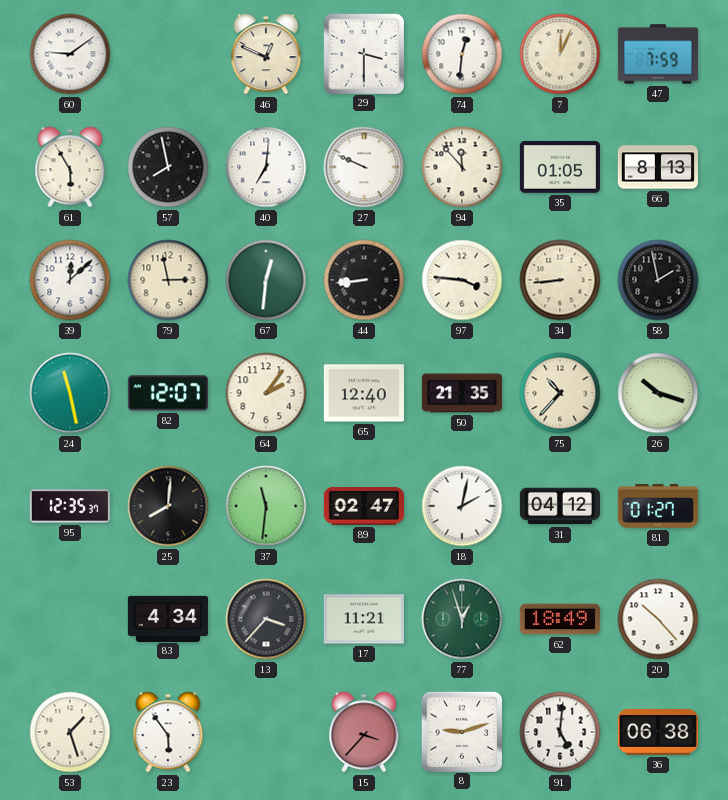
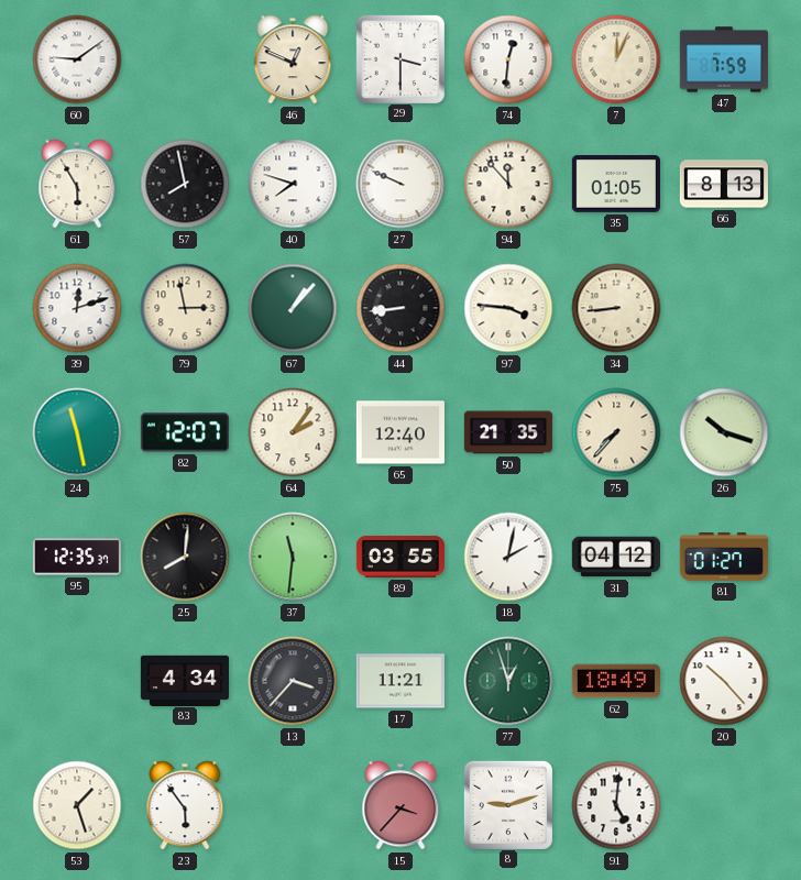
40: 7:01 -> 7:48 (293, 184)
39: 12:08 -> 12:12 (77, 308)
67: 12:31 -> 1:07 (293, 308)
58: 1:58 -> none (658, 280)
75: 10:37 -> 7:37 (616, 432)
89: 02:47 -> 03:55 (401, 557)
36: 06:38 -> none (658, 733)
